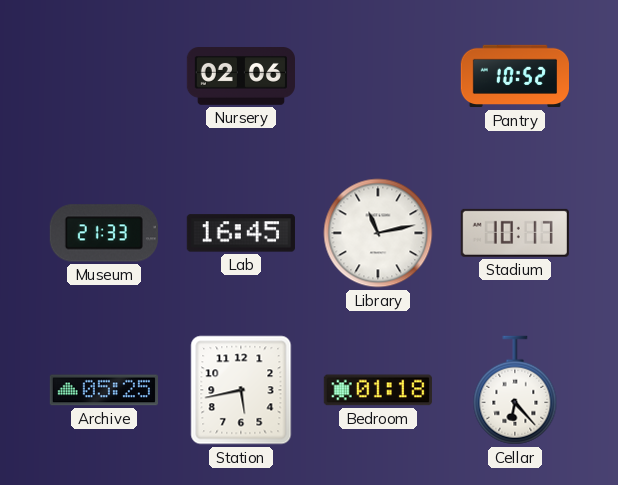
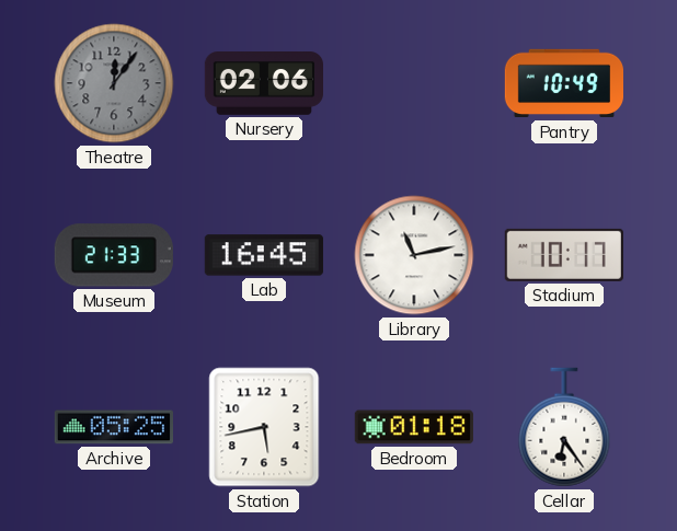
Theatre: none -> 12:06 (114, 83)
Pantry: 10:52 -> 10:49 (563, 83)
Cellar: 6:23 -> 6:24 (564, 427)
